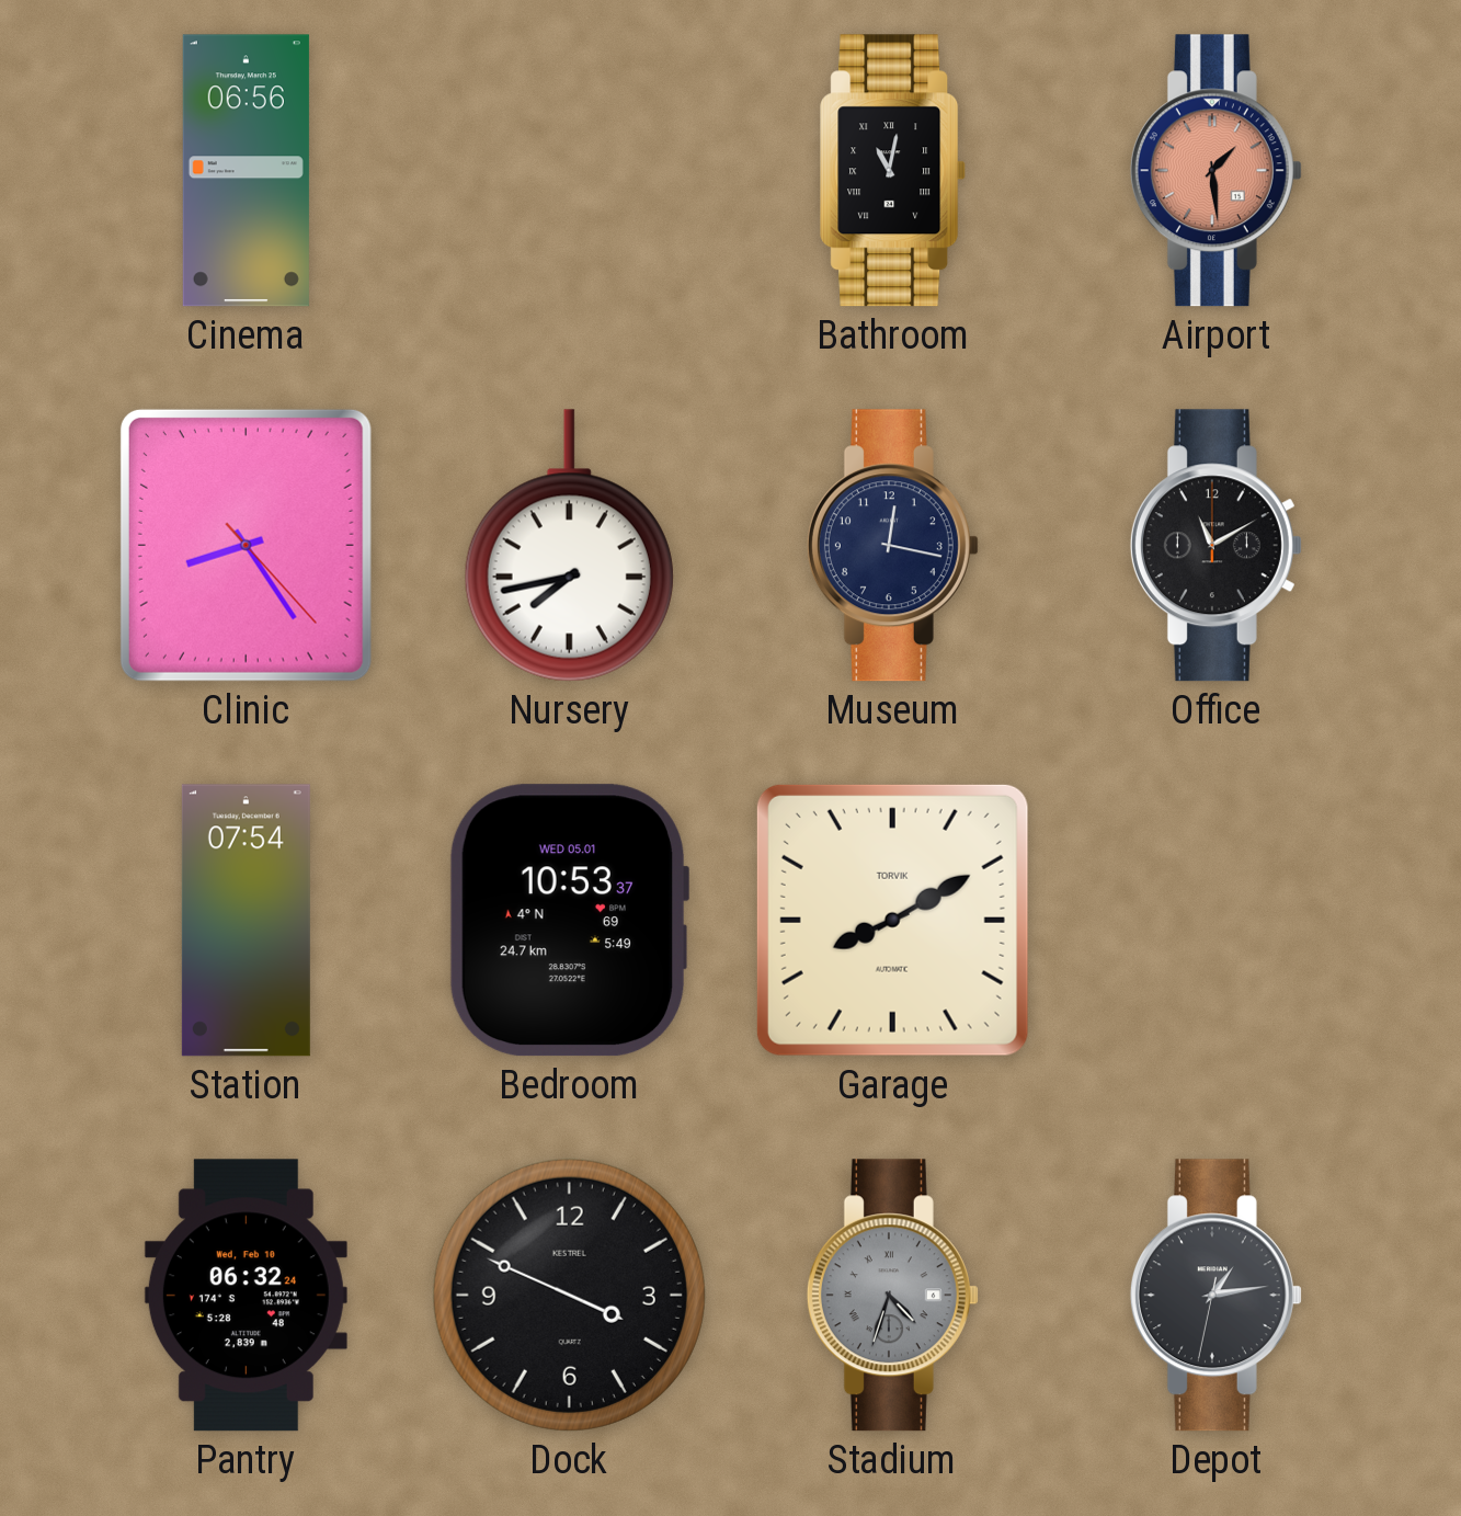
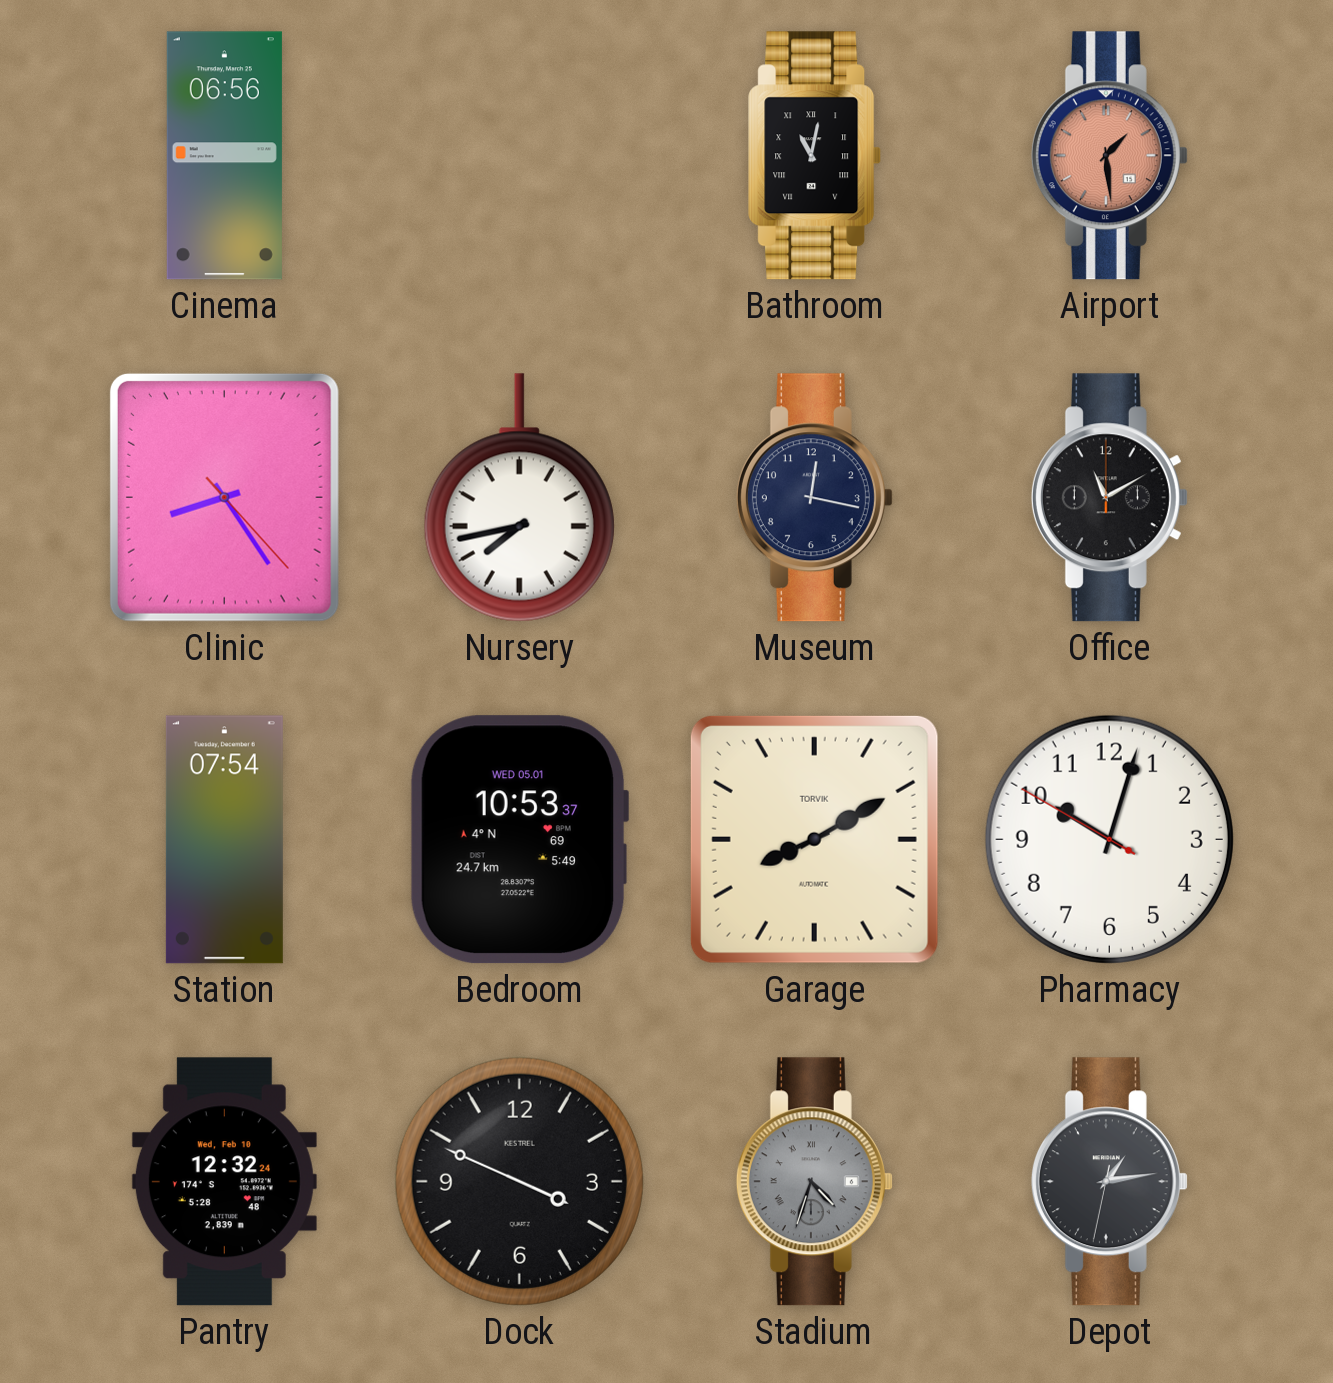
Pharmacy: none -> 10:02 (1109, 839)
Pantry: 06:32 -> 12:32 (224, 1182)
